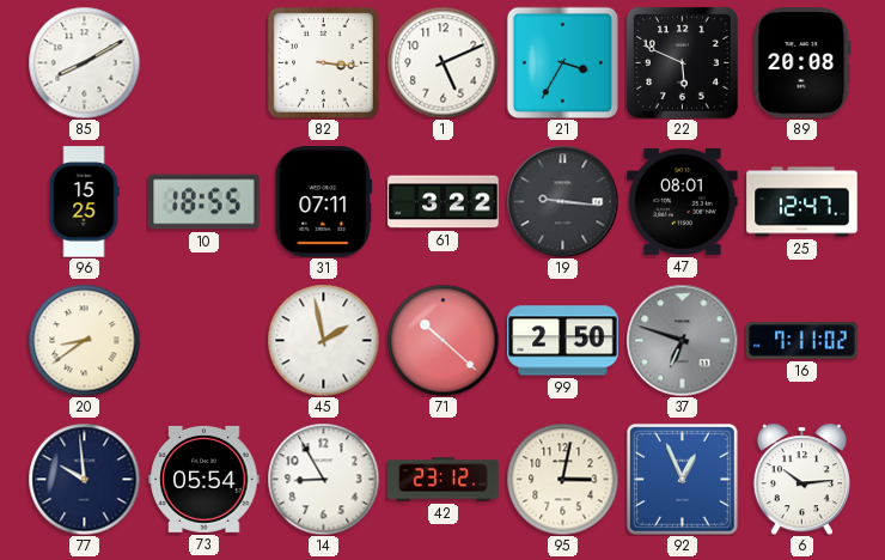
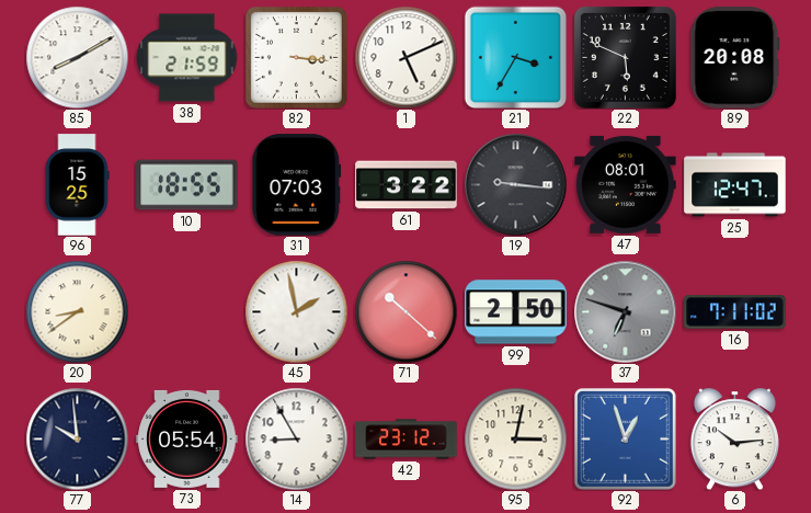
38: none -> 21:59 (186, 58)
31: 07:11 -> 07:03 (297, 185)
92: 12:56 -> 12:57 (625, 438)
